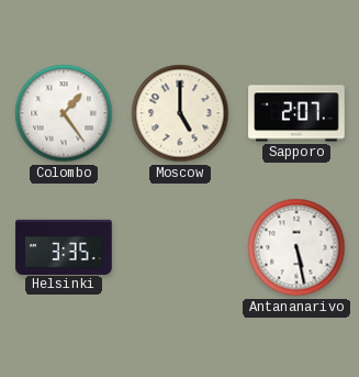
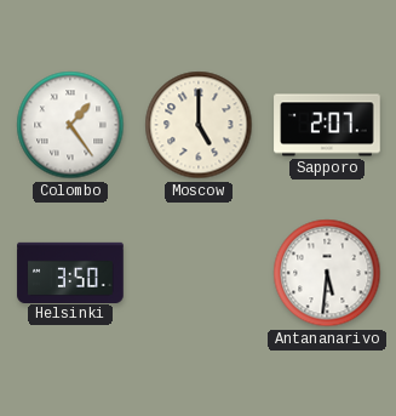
Helsinki: 3:35 -> 3:50 (70, 272)
Antananarivo: 5:28 -> 5:31 (327, 273)
